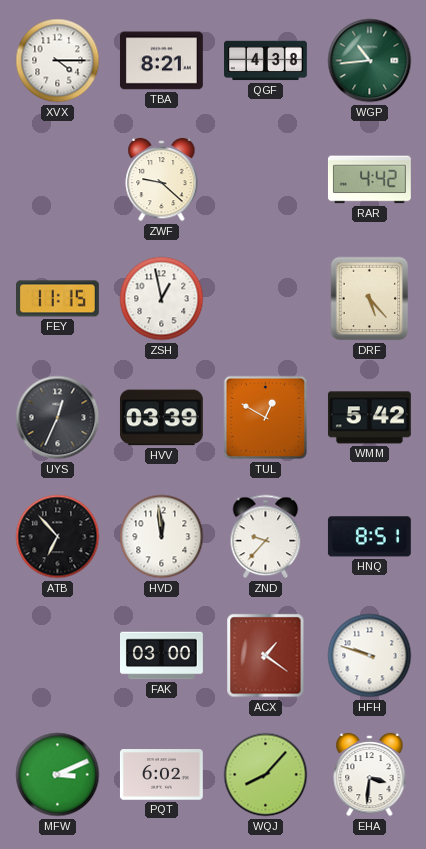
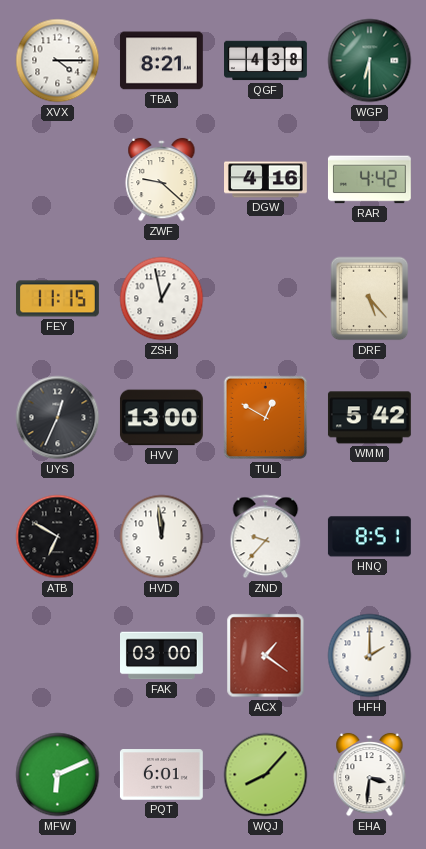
WGP: 10:44 -> 6:30 (370, 61)
DGW: none -> 4:16 (266, 180)
HVV: 03:39 -> 13:00 (161, 418)
ATB: 6:53 -> 6:50 (58, 537)
HFH: 9:48 -> 2:00 (370, 656)
MFW: 3:11 -> 6:11 (58, 775)
PQT: 6:02 -> 6:01 (161, 775)
